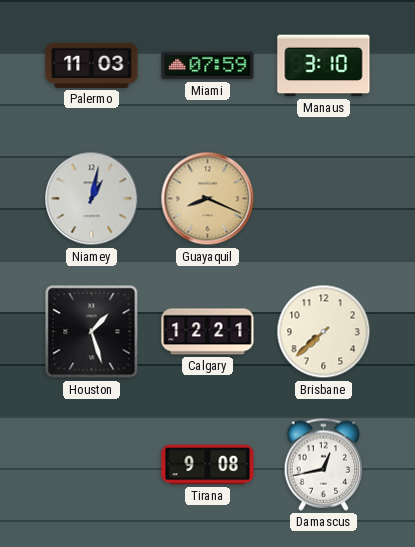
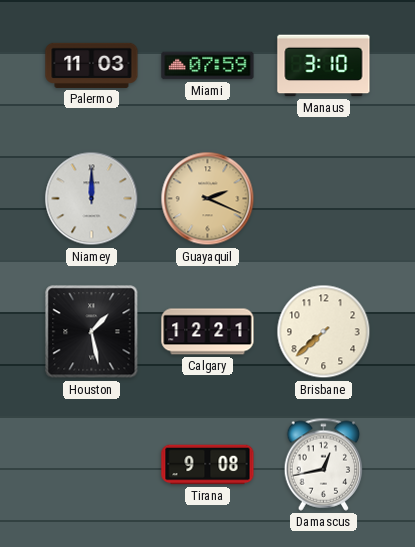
Niamey: 1:02 -> 12:00 (92, 199)
Guayaquil: 8:19 -> 2:19 (208, 199)
Houston: 1:27 -> 1:28 (92, 332)
